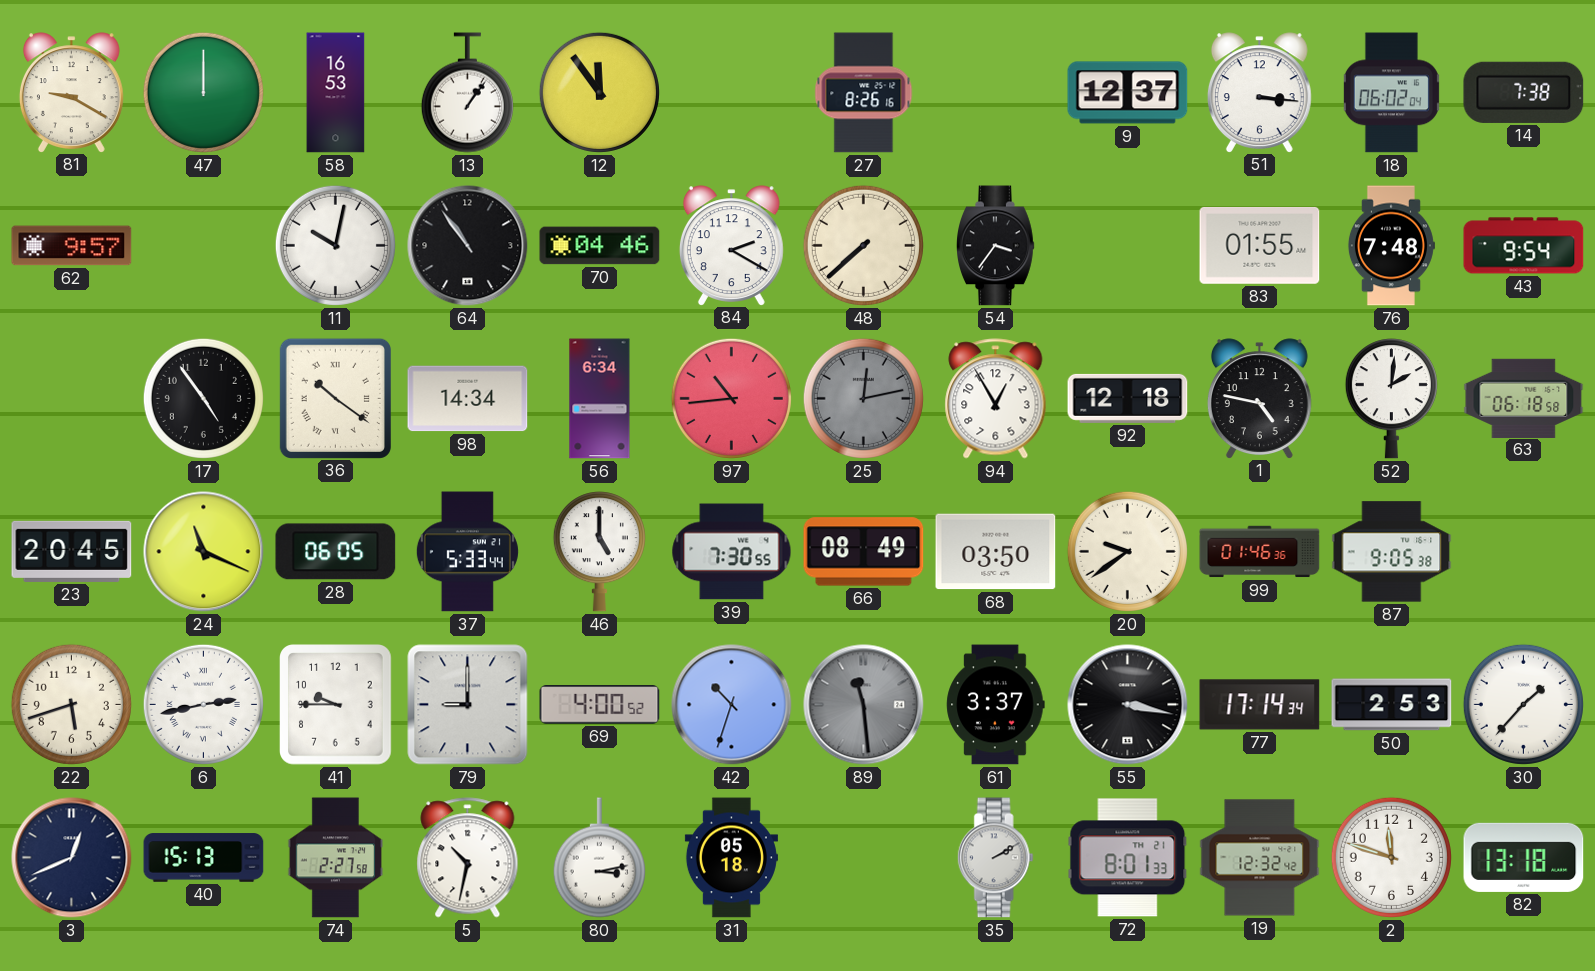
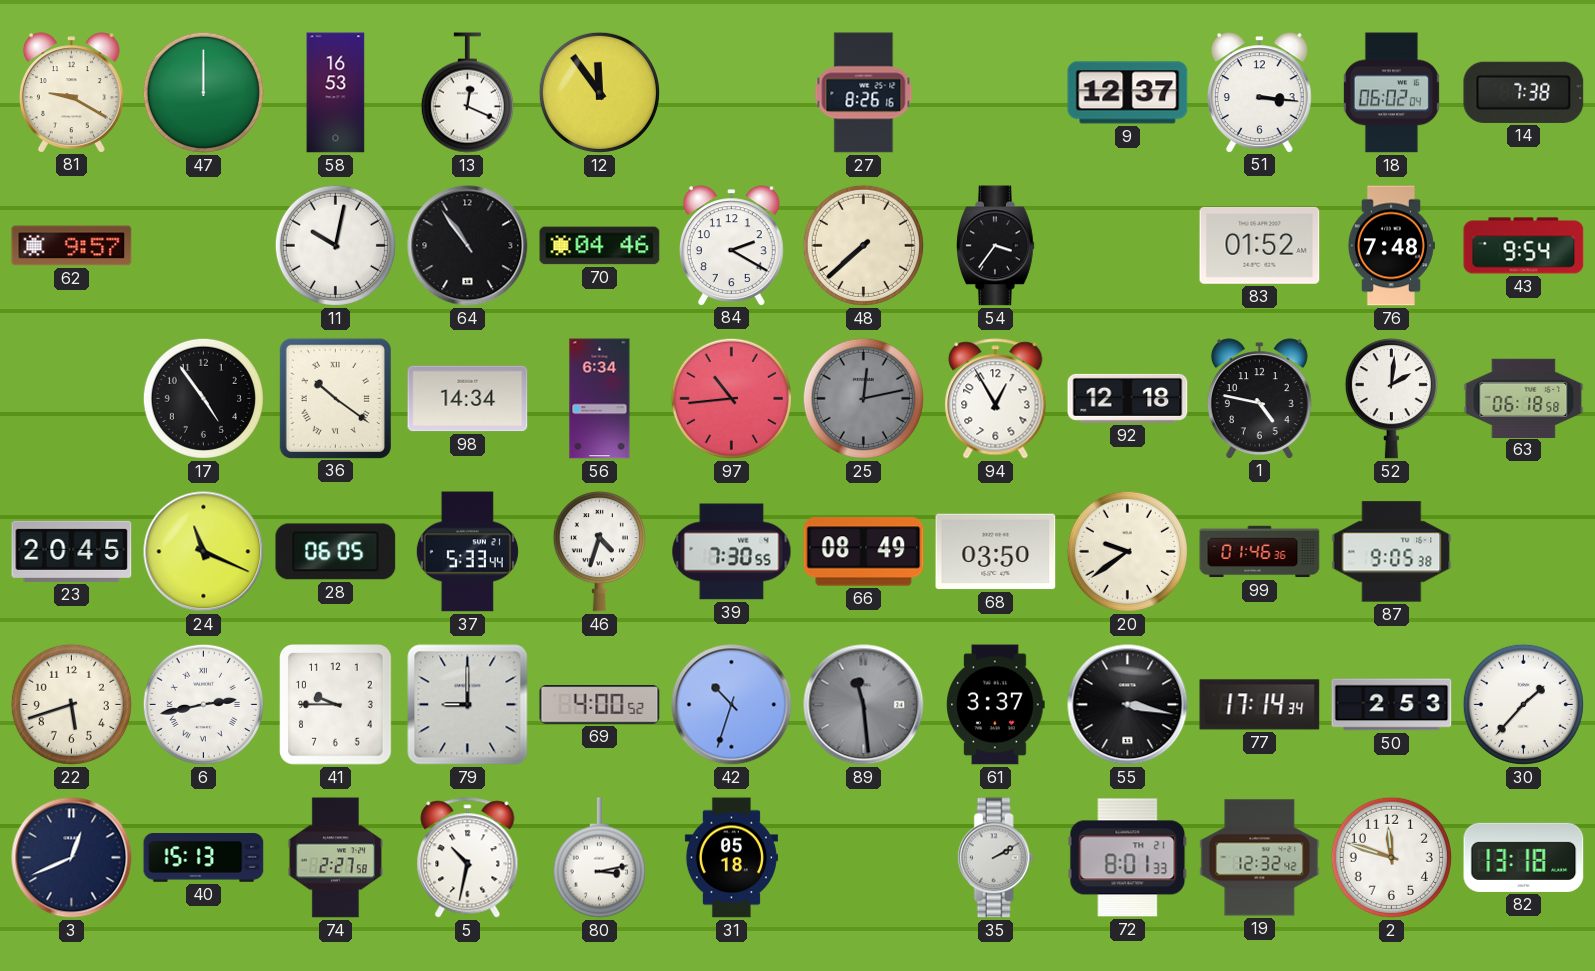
13: 1:06 -> 12:19 (467, 93)
83: 01:55 -> 01:52 (1260, 245)
46: 5:00 -> 4:33 (599, 552)
